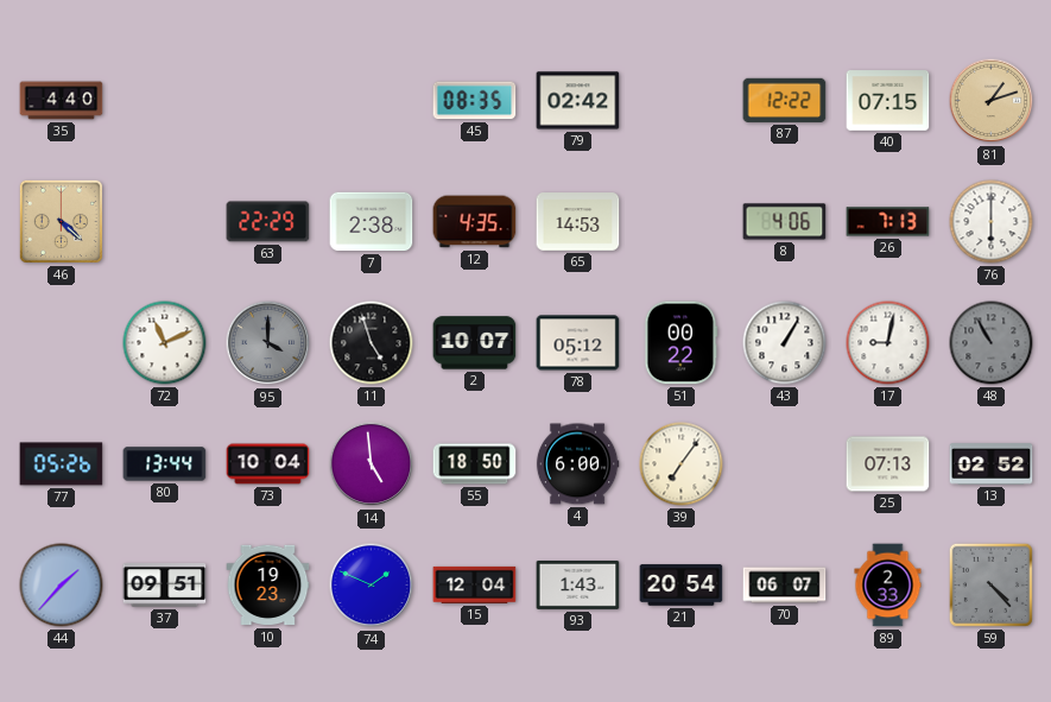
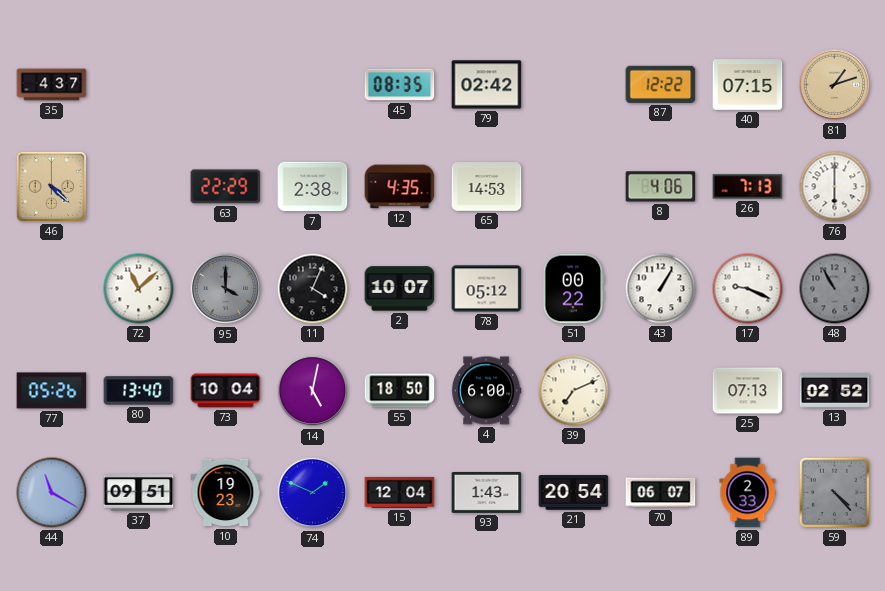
35: 4:40 -> 4:37 (52, 85)
72: 11:11 -> 11:08 (139, 289)
11: 4:57 -> 4:04 (313, 289)
17: 9:02 -> 9:19 (748, 289)
80: 13:44 -> 13:40 (139, 391)
14: 4:59 -> 5:02 (313, 391)
39: 7:06 -> 7:11 (574, 391)
44: 1:37 -> 11:20 (52, 493)
